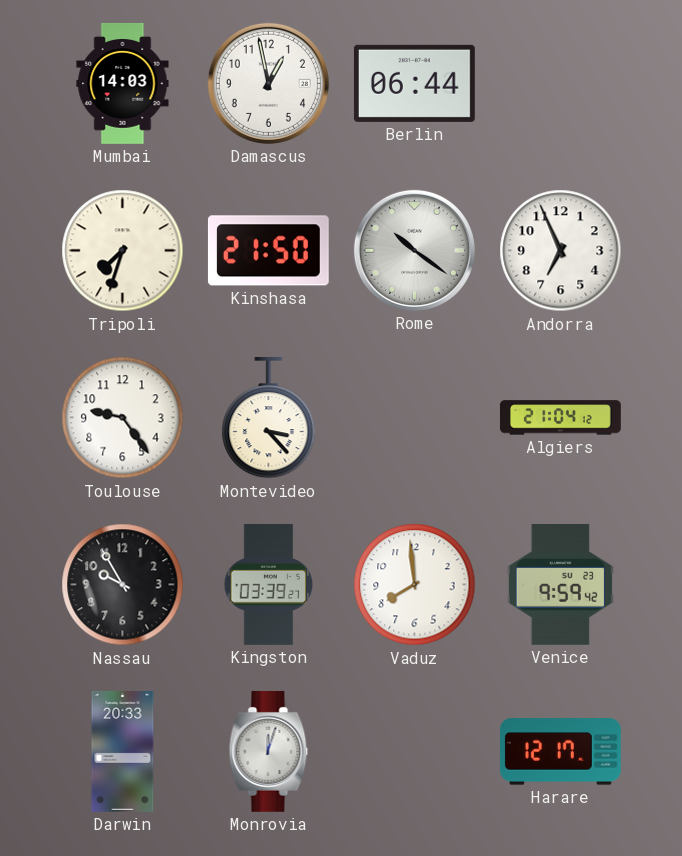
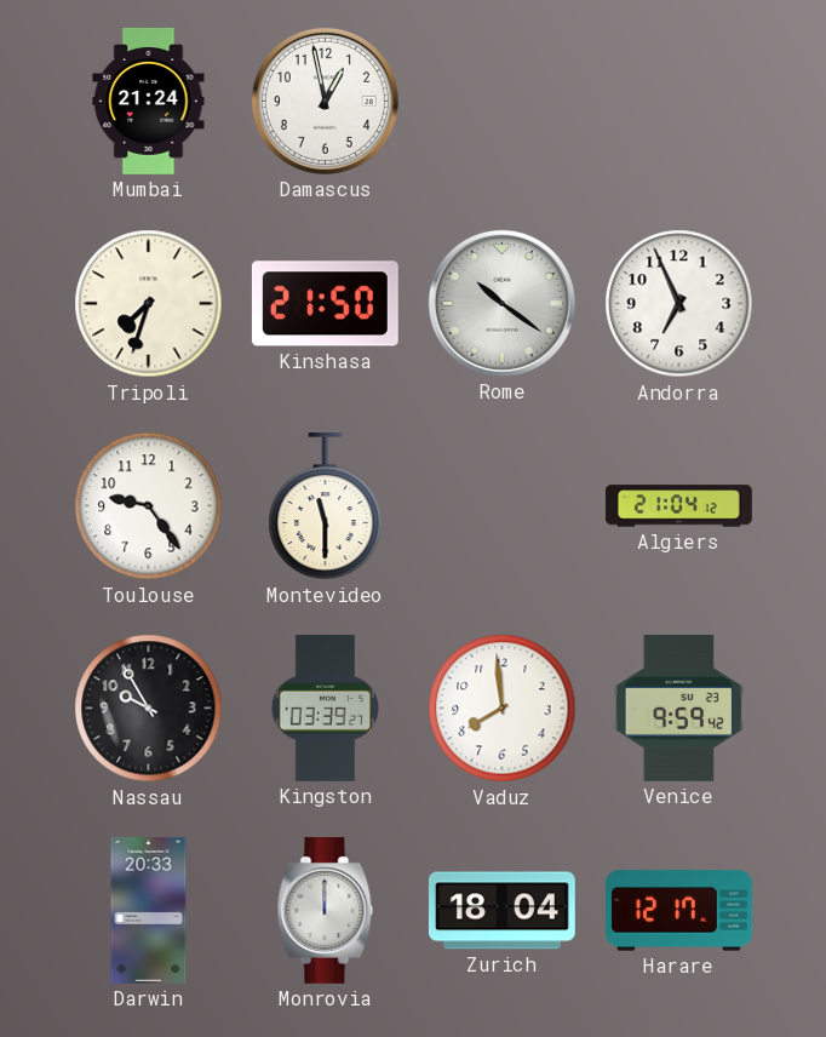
Mumbai: 14:03 -> 21:24 (149, 101)
Berlin: 06:44 -> none (414, 83)
Montevideo: 3:23 -> 11:30 (326, 506)
Monrovia: 12:03 -> 12:00 (326, 910)
Zurich: none -> 18:04 (501, 911)
